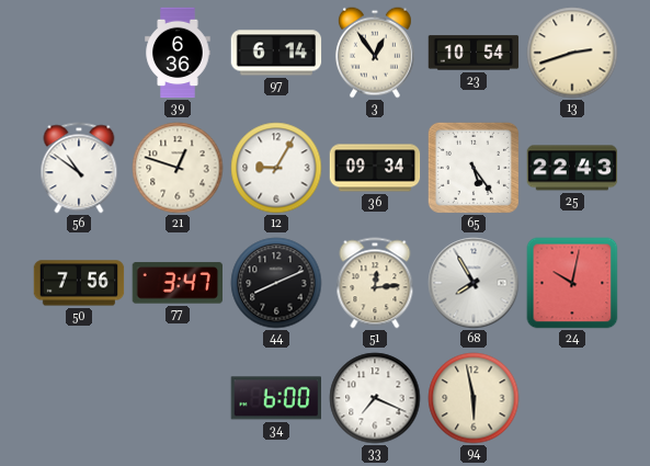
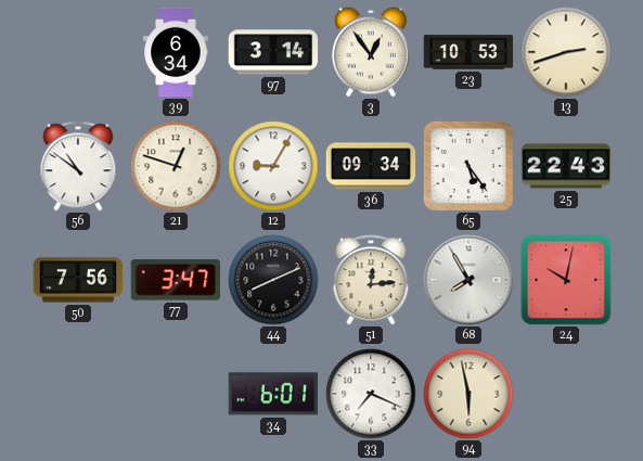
39: 6:36 -> 6:34 (176, 52)
97: 6:14 -> 3:14 (273, 52)
23: 10:54 -> 10:53 (468, 52)
34: 6:00 -> 6:01 (272, 394)
